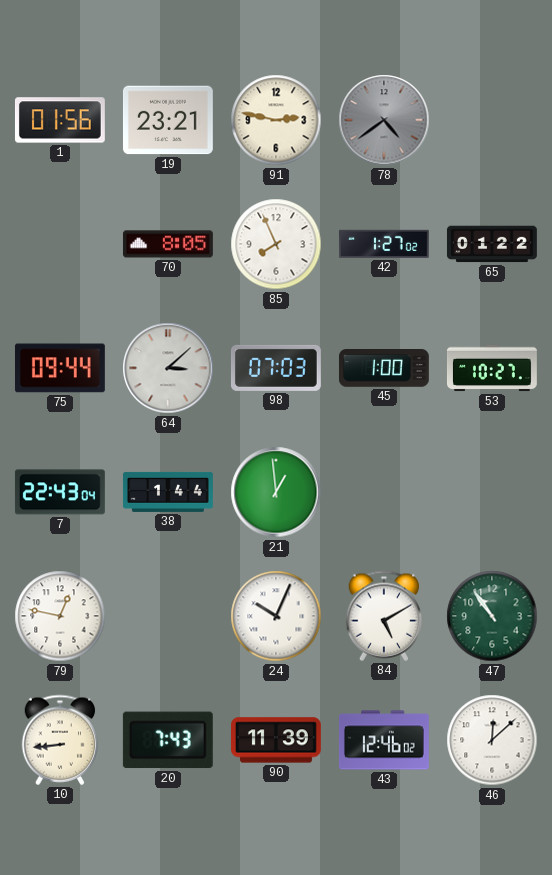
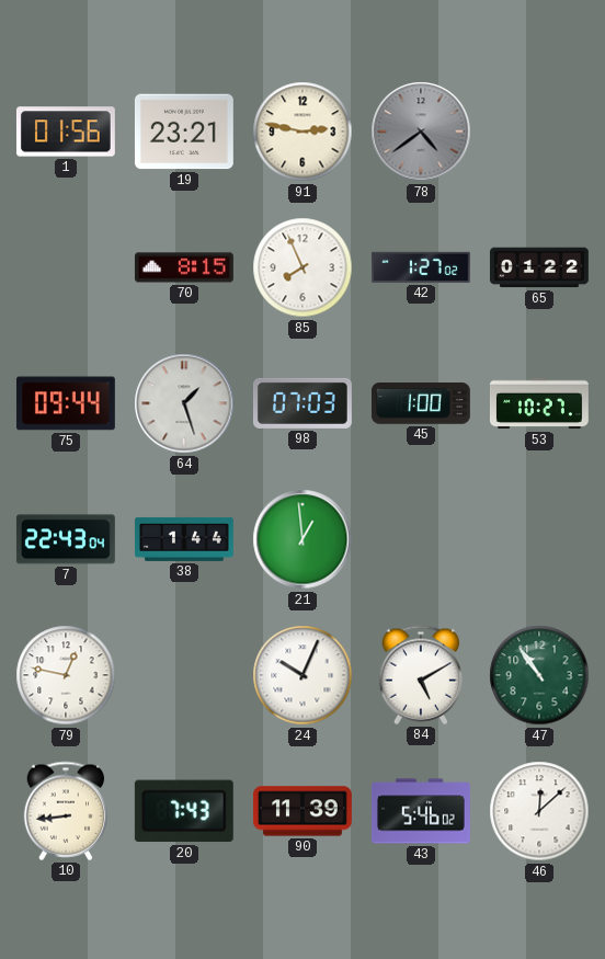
70: 8:05 -> 8:15 (184, 267)
64: 3:08 -> 1:27 (184, 403)
43: 12:46 -> 5:46 (421, 811)
